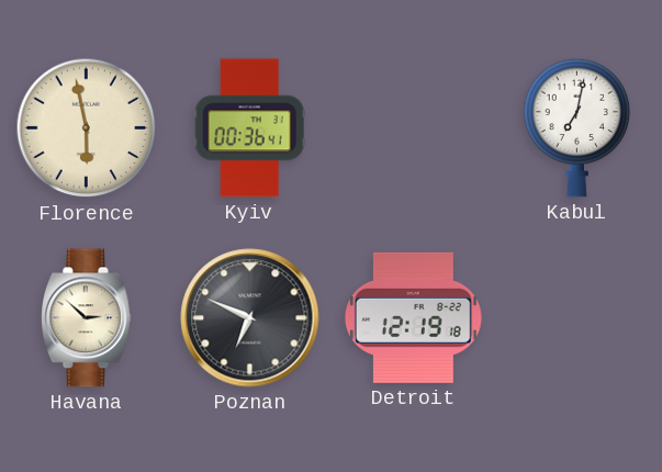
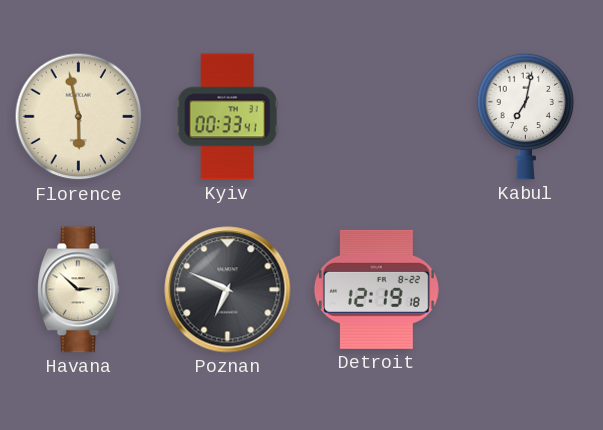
Kyiv: 00:36 -> 00:33 (227, 117)
